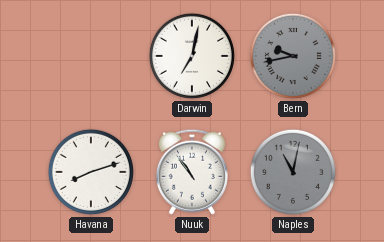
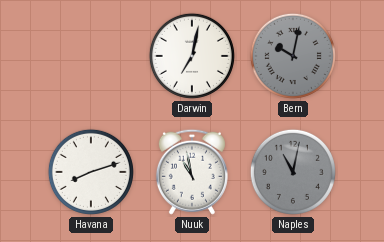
Bern: 9:43 -> 10:02 (293, 56)
Nuuk: 10:54 -> 10:58 (192, 172)
